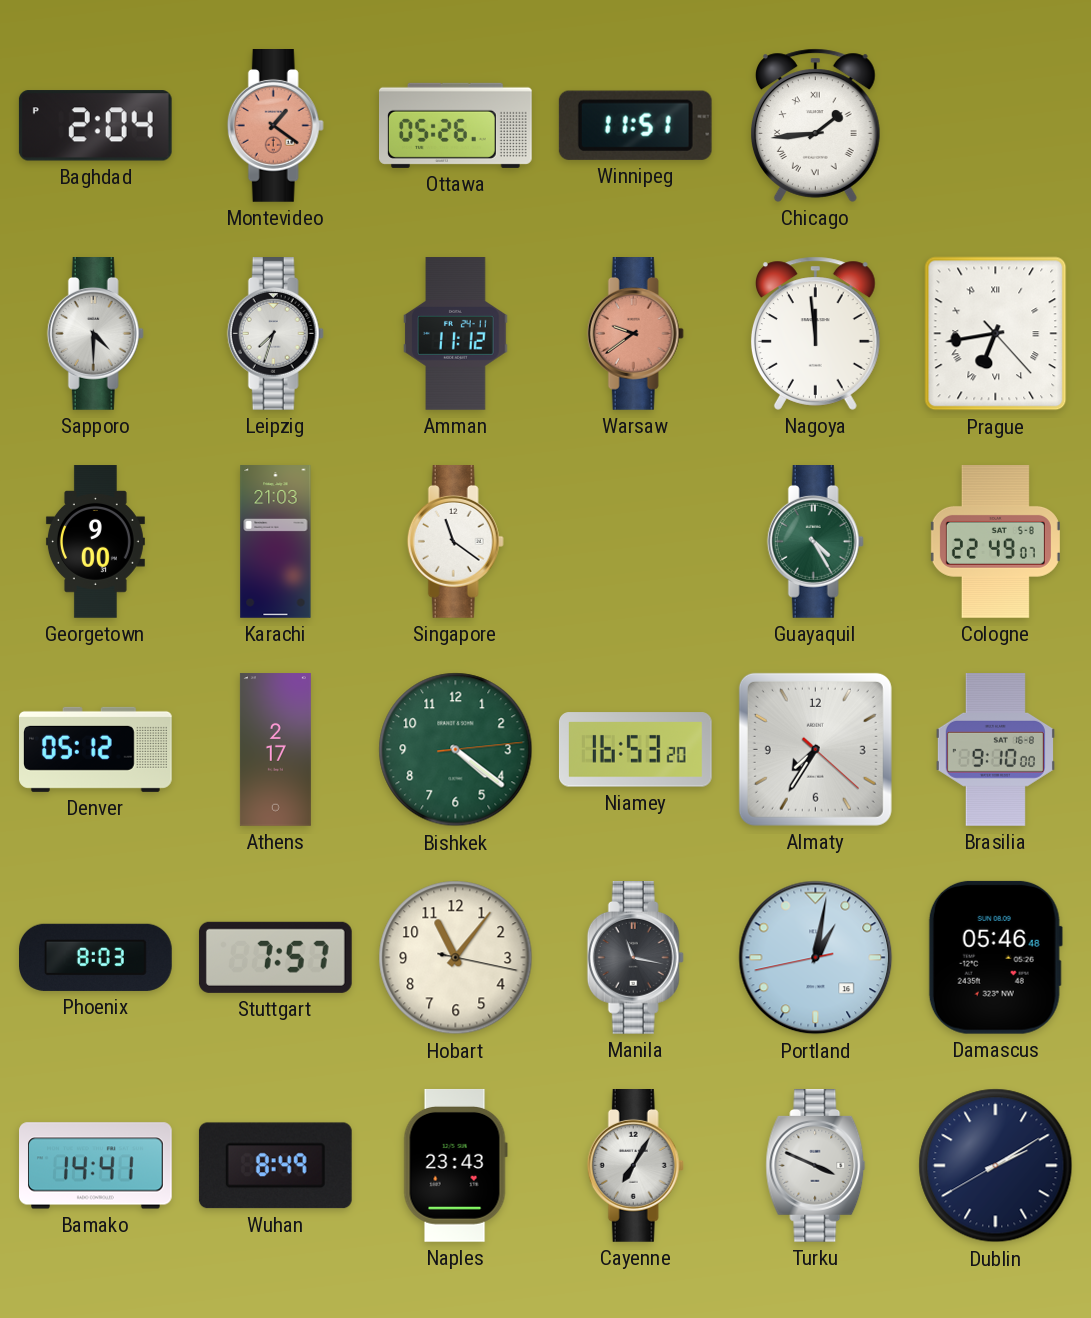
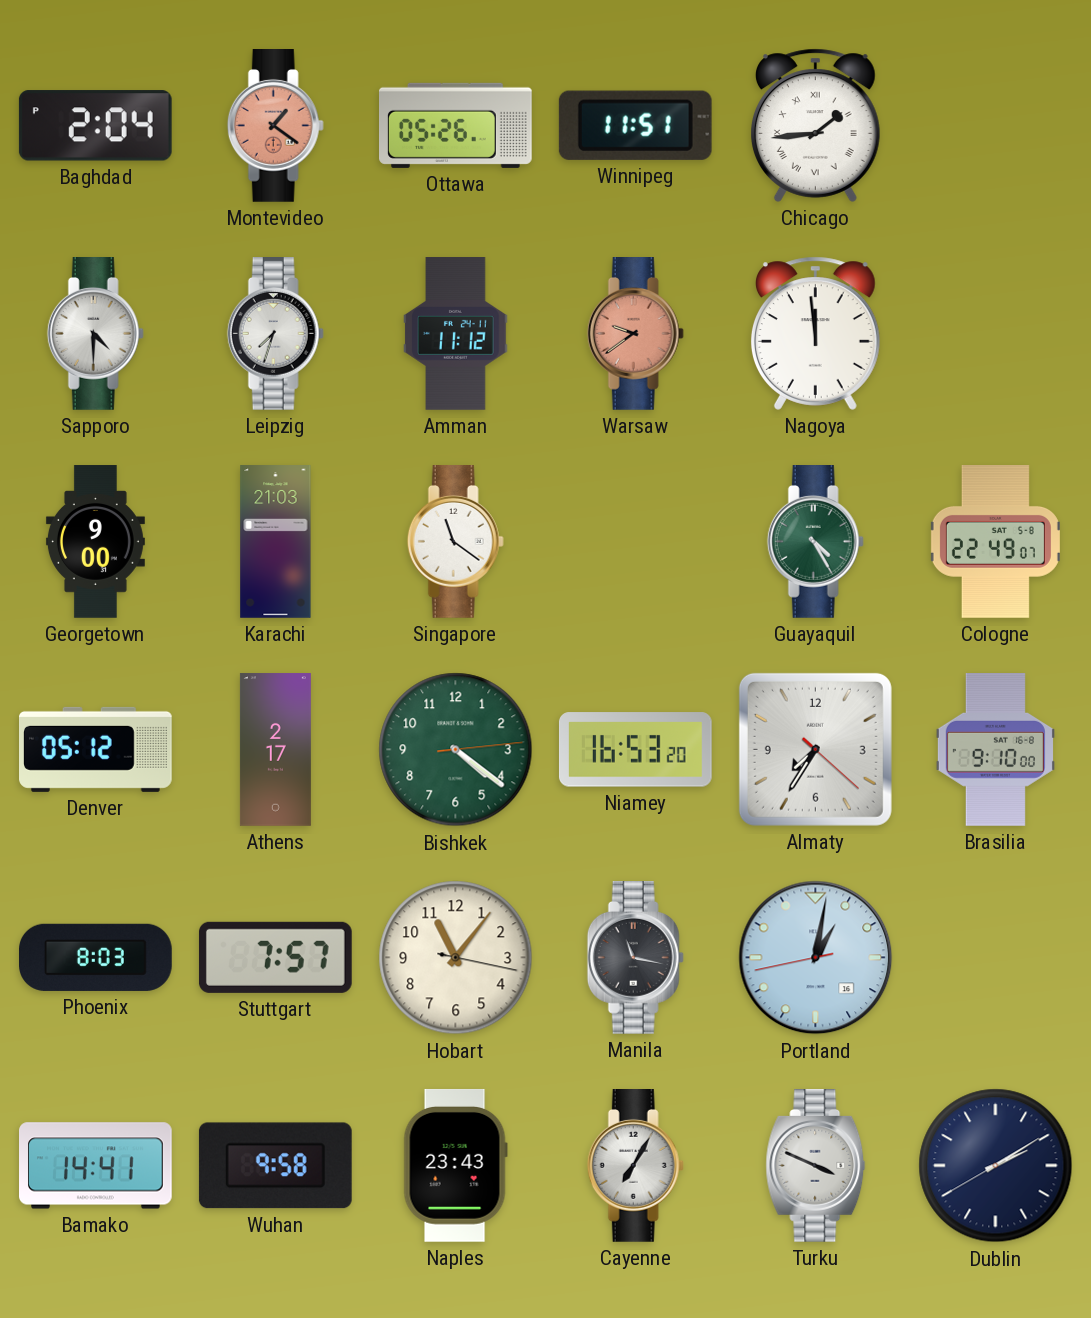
Prague: 6:43 -> none (996, 334)
Damascus: 05:46 -> none (995, 957)
Wuhan: 8:49 -> 9:58 (275, 1166)
